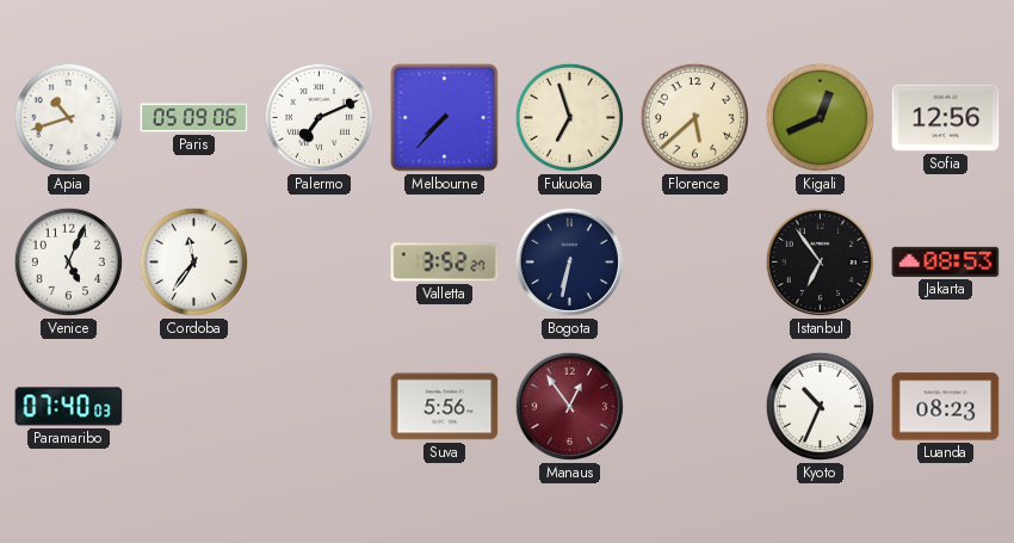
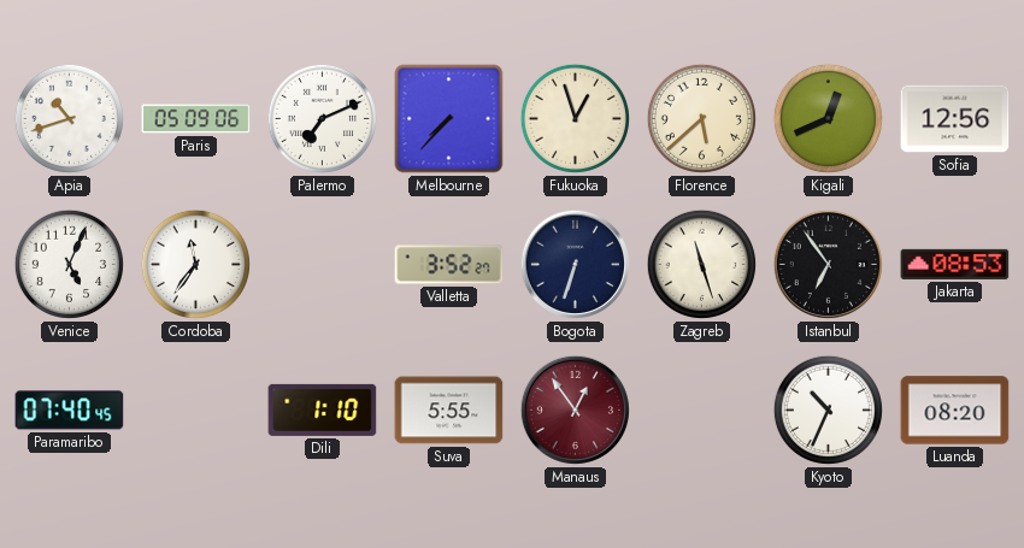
Fukuoka: 6:57 -> 12:57 (575, 118)
Bogota: 6:32 -> 6:33 (575, 264)
Zagreb: none -> 11:27 (701, 264)
Paramaribo: 07:40:03 -> 07:40:45 (70, 411)
Dili: none -> 1:10 (323, 409)
Suva: 5:56 -> 5:55 (449, 411)
Luanda: 08:23 -> 08:20 (955, 411)
